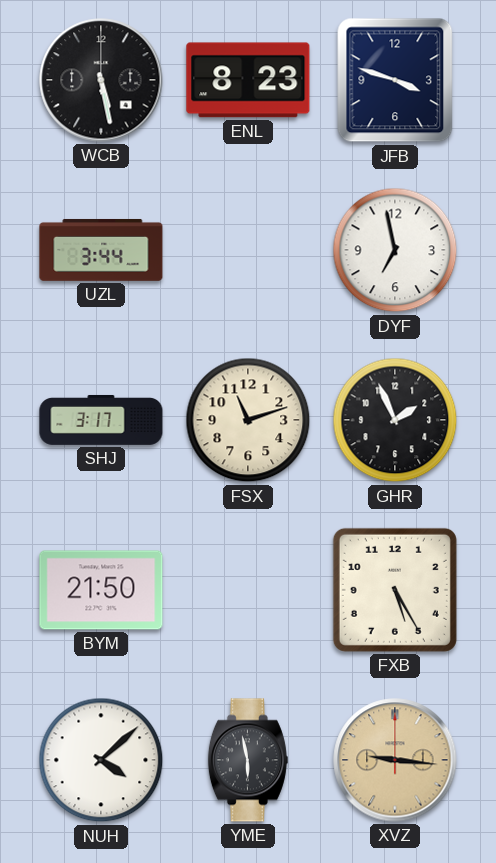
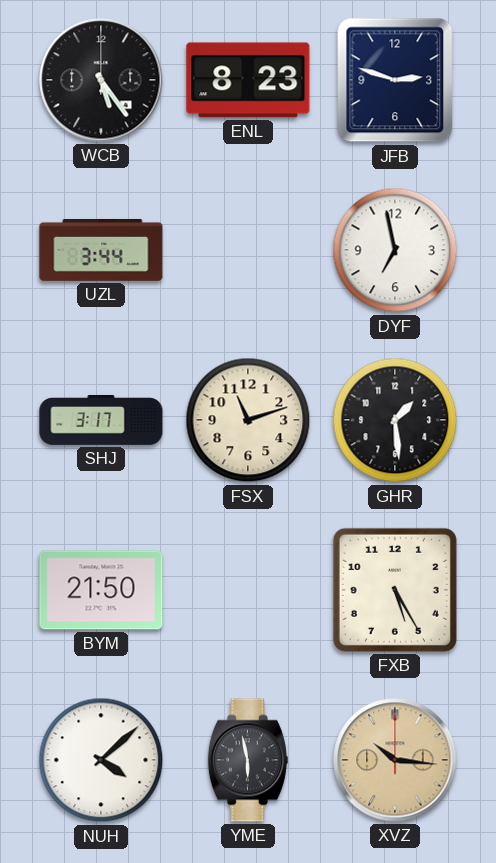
WCB: 5:28 -> 5:24 (101, 80)
JFB: 3:48 -> 2:48 (395, 80)
GHR: 1:56 -> 1:29 (395, 420)
XVZ: 9:16 -> 10:16 (395, 760)
